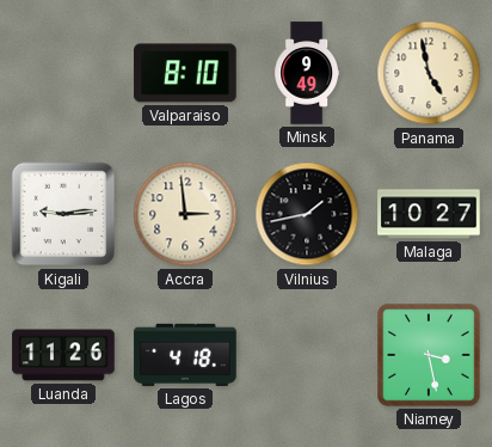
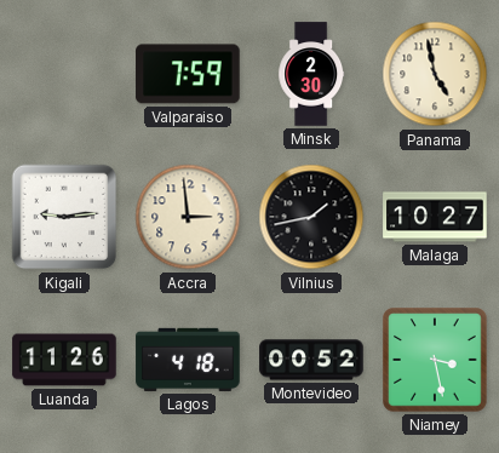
Valparaiso: 8:10 -> 7:59 (188, 74)
Minsk: 9:49 -> 2:30 (311, 74)
Montevideo: none -> 00:52 (311, 360)
